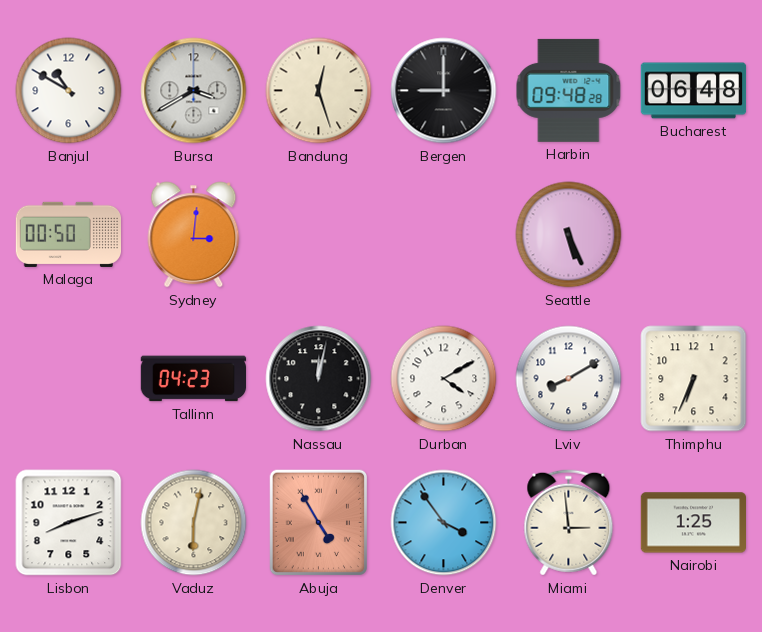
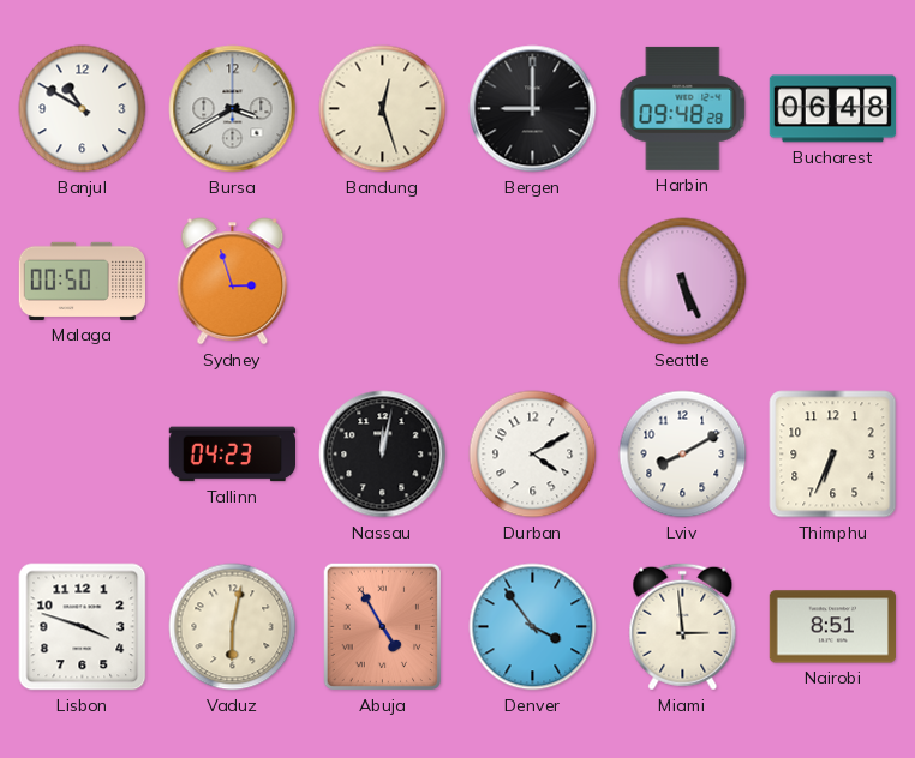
Sydney: 3:01 -> 2:57 (233, 282)
Lisbon: 8:12 -> 3:48 (83, 627)
Nairobi: 1:25 -> 8:51 (832, 627)
